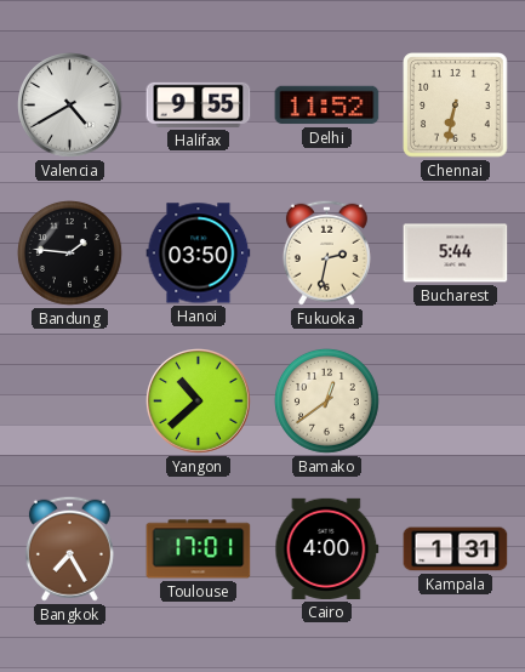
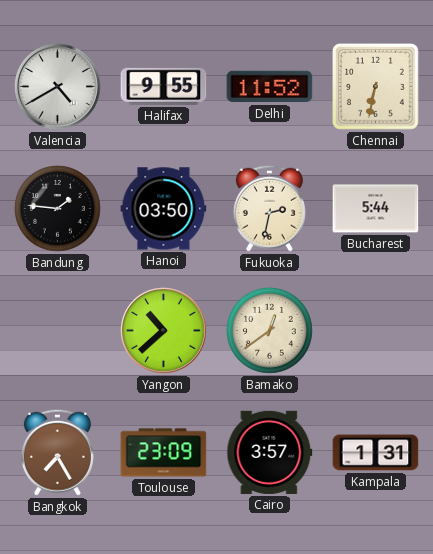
Toulouse: 17:01 -> 23:09 (164, 453)
Cairo: 4:00 -> 3:57 (270, 452)
